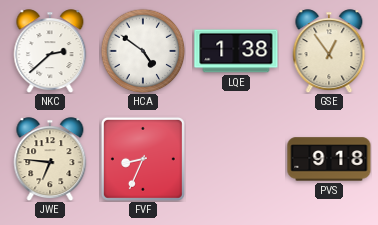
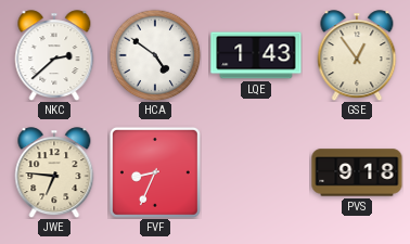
LQE: 1:38 -> 1:43 (256, 55)
